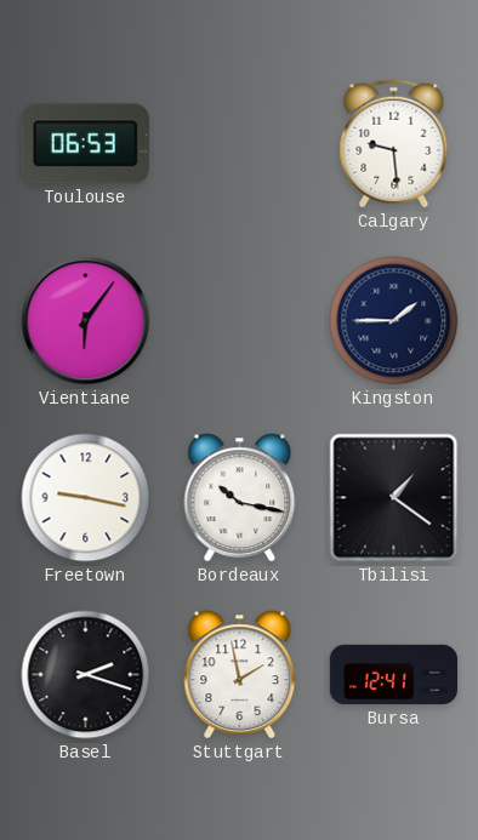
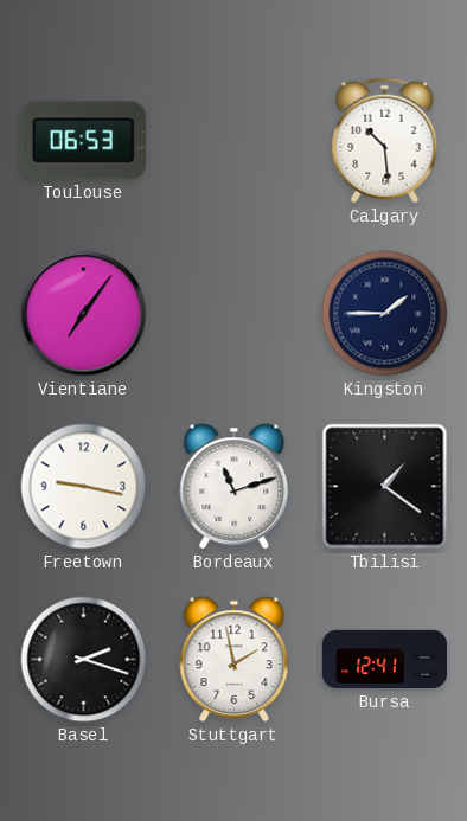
Calgary: 9:29 -> 10:29 (385, 141)
Vientiane: 6:06 -> 7:06 (84, 314)
Bordeaux: 10:17 -> 11:12 (235, 487)
